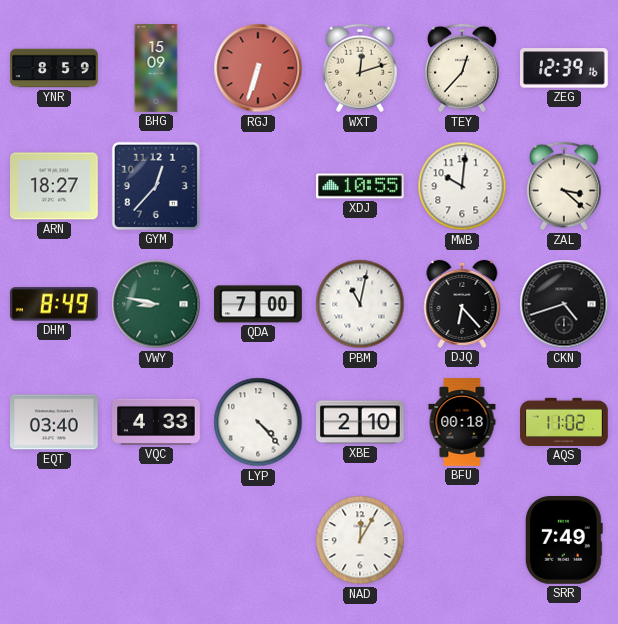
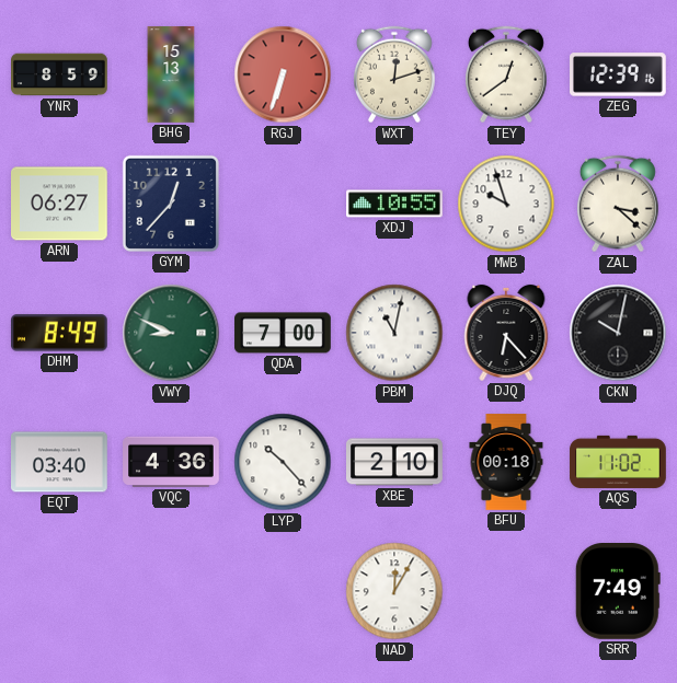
BHG: 15:09 -> 15:13 (171, 74)
TEY: 12:37 -> 12:39 (506, 74)
ARN: 18:27 -> 06:27 (60, 204)
MWB: 10:01 -> 9:57 (506, 204)
VWY: 8:47 -> 8:49 (171, 333)
CKN: 4:42 -> 10:02 (618, 333)
VQC: 4:33 -> 4:36 (171, 462)
LYP: 4:23 -> 10:23 (283, 462)
